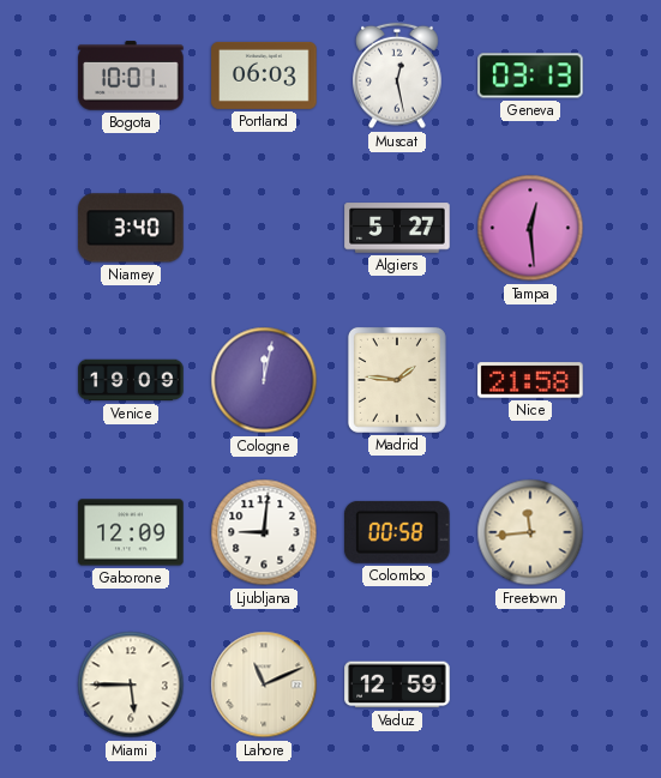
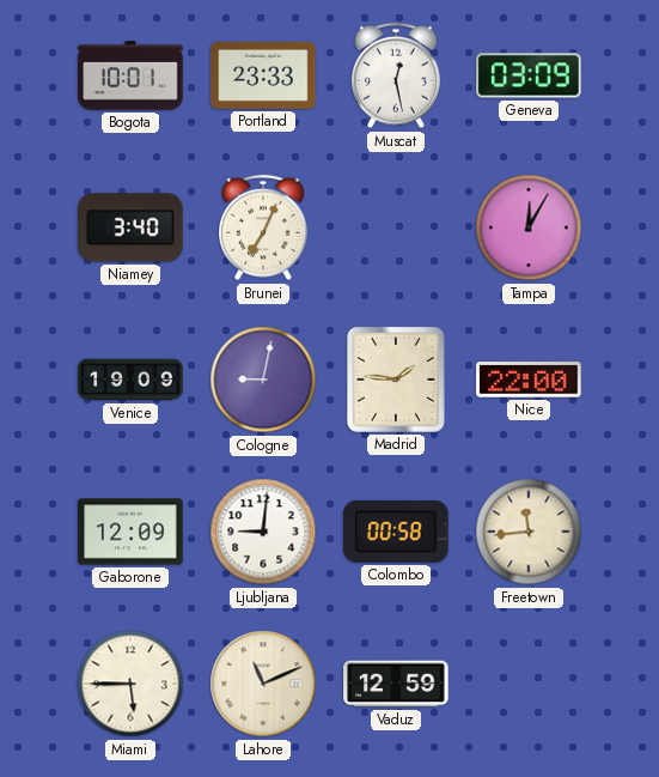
Portland: 06:03 -> 23:33 (263, 75)
Geneva: 03:13 -> 03:09 (529, 75)
Brunei: none -> 7:04 (264, 227)
Algiers: 5:27 -> none (397, 228)
Tampa: 12:29 -> 12:05 (529, 227)
Cologne: 12:02 -> 9:02 (263, 380)
Nice: 21:58 -> 22:00 (529, 380)
